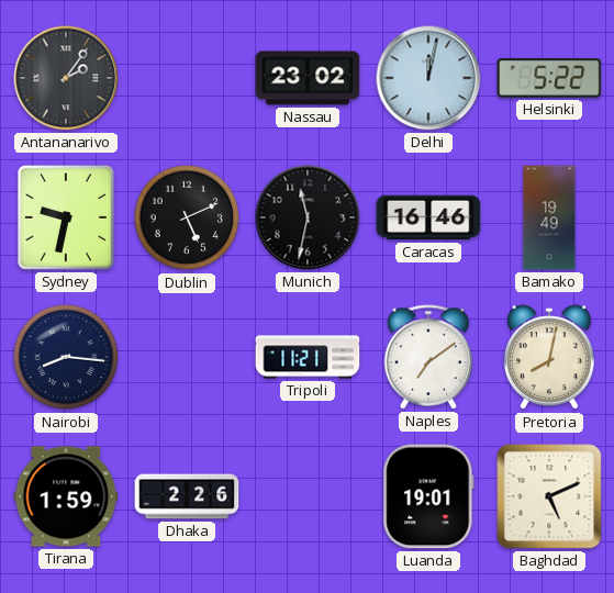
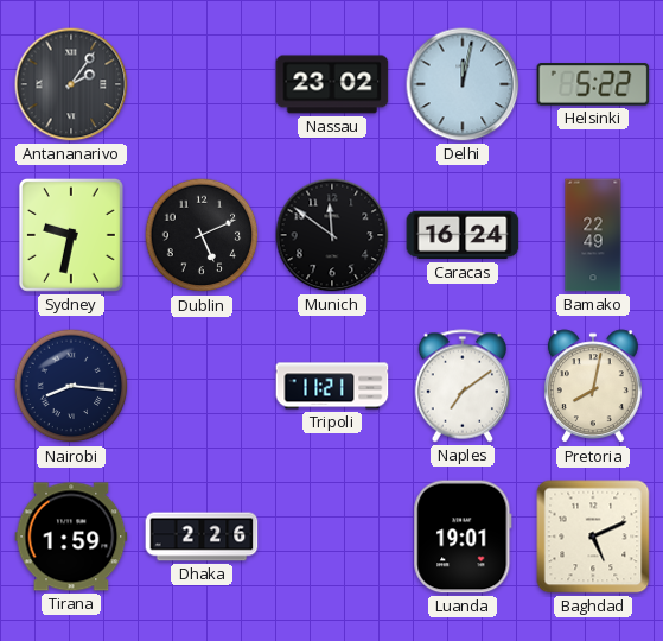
Munich: 11:32 -> 11:51 (332, 235)
Caracas: 16:46 -> 16:24 (463, 235)
Bamako: 19:49 -> 22:49 (593, 235)
